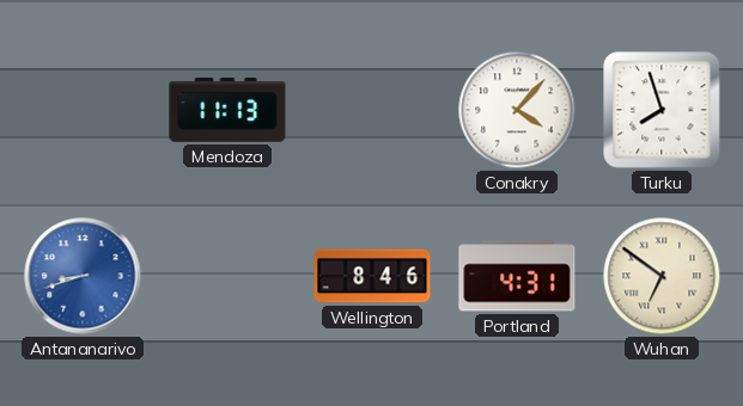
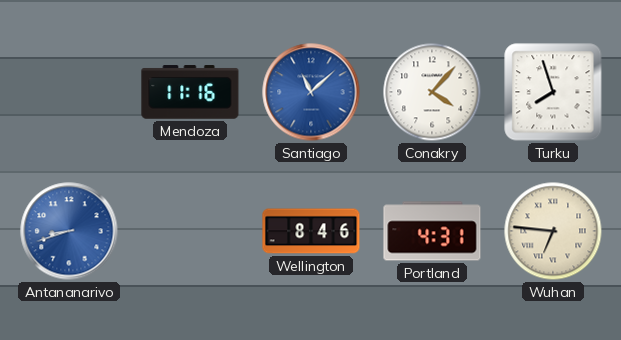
Mendoza: 11:13 -> 11:16 (190, 92)
Santiago: none -> 11:08 (311, 92)
Wuhan: 6:51 -> 6:46 (553, 231)
